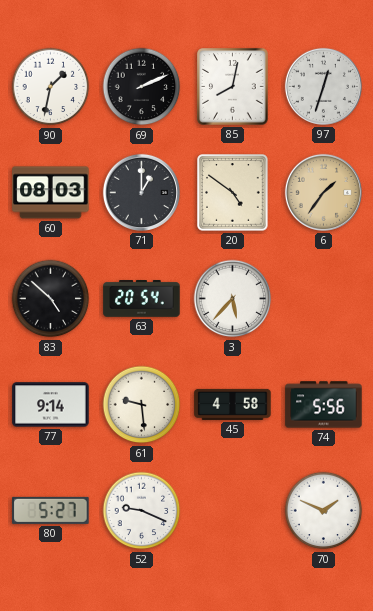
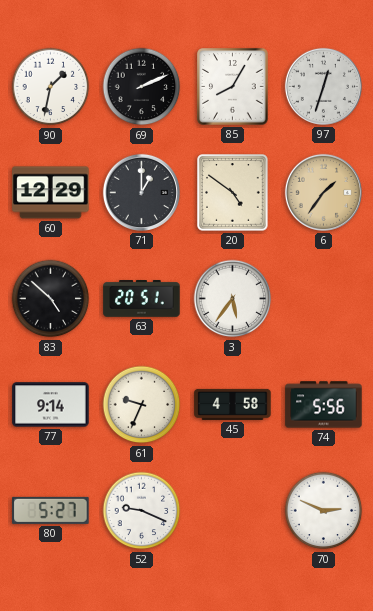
85: 8:02 -> 8:05 (233, 87)
60: 08:03 -> 12:29 (51, 193)
63: 20:54 -> 20:51 (142, 299)
3: 5:37 -> 5:36 (233, 299)
61: 9:29 -> 9:34 (142, 405)
70: 1:49 -> 2:49 (324, 511)
